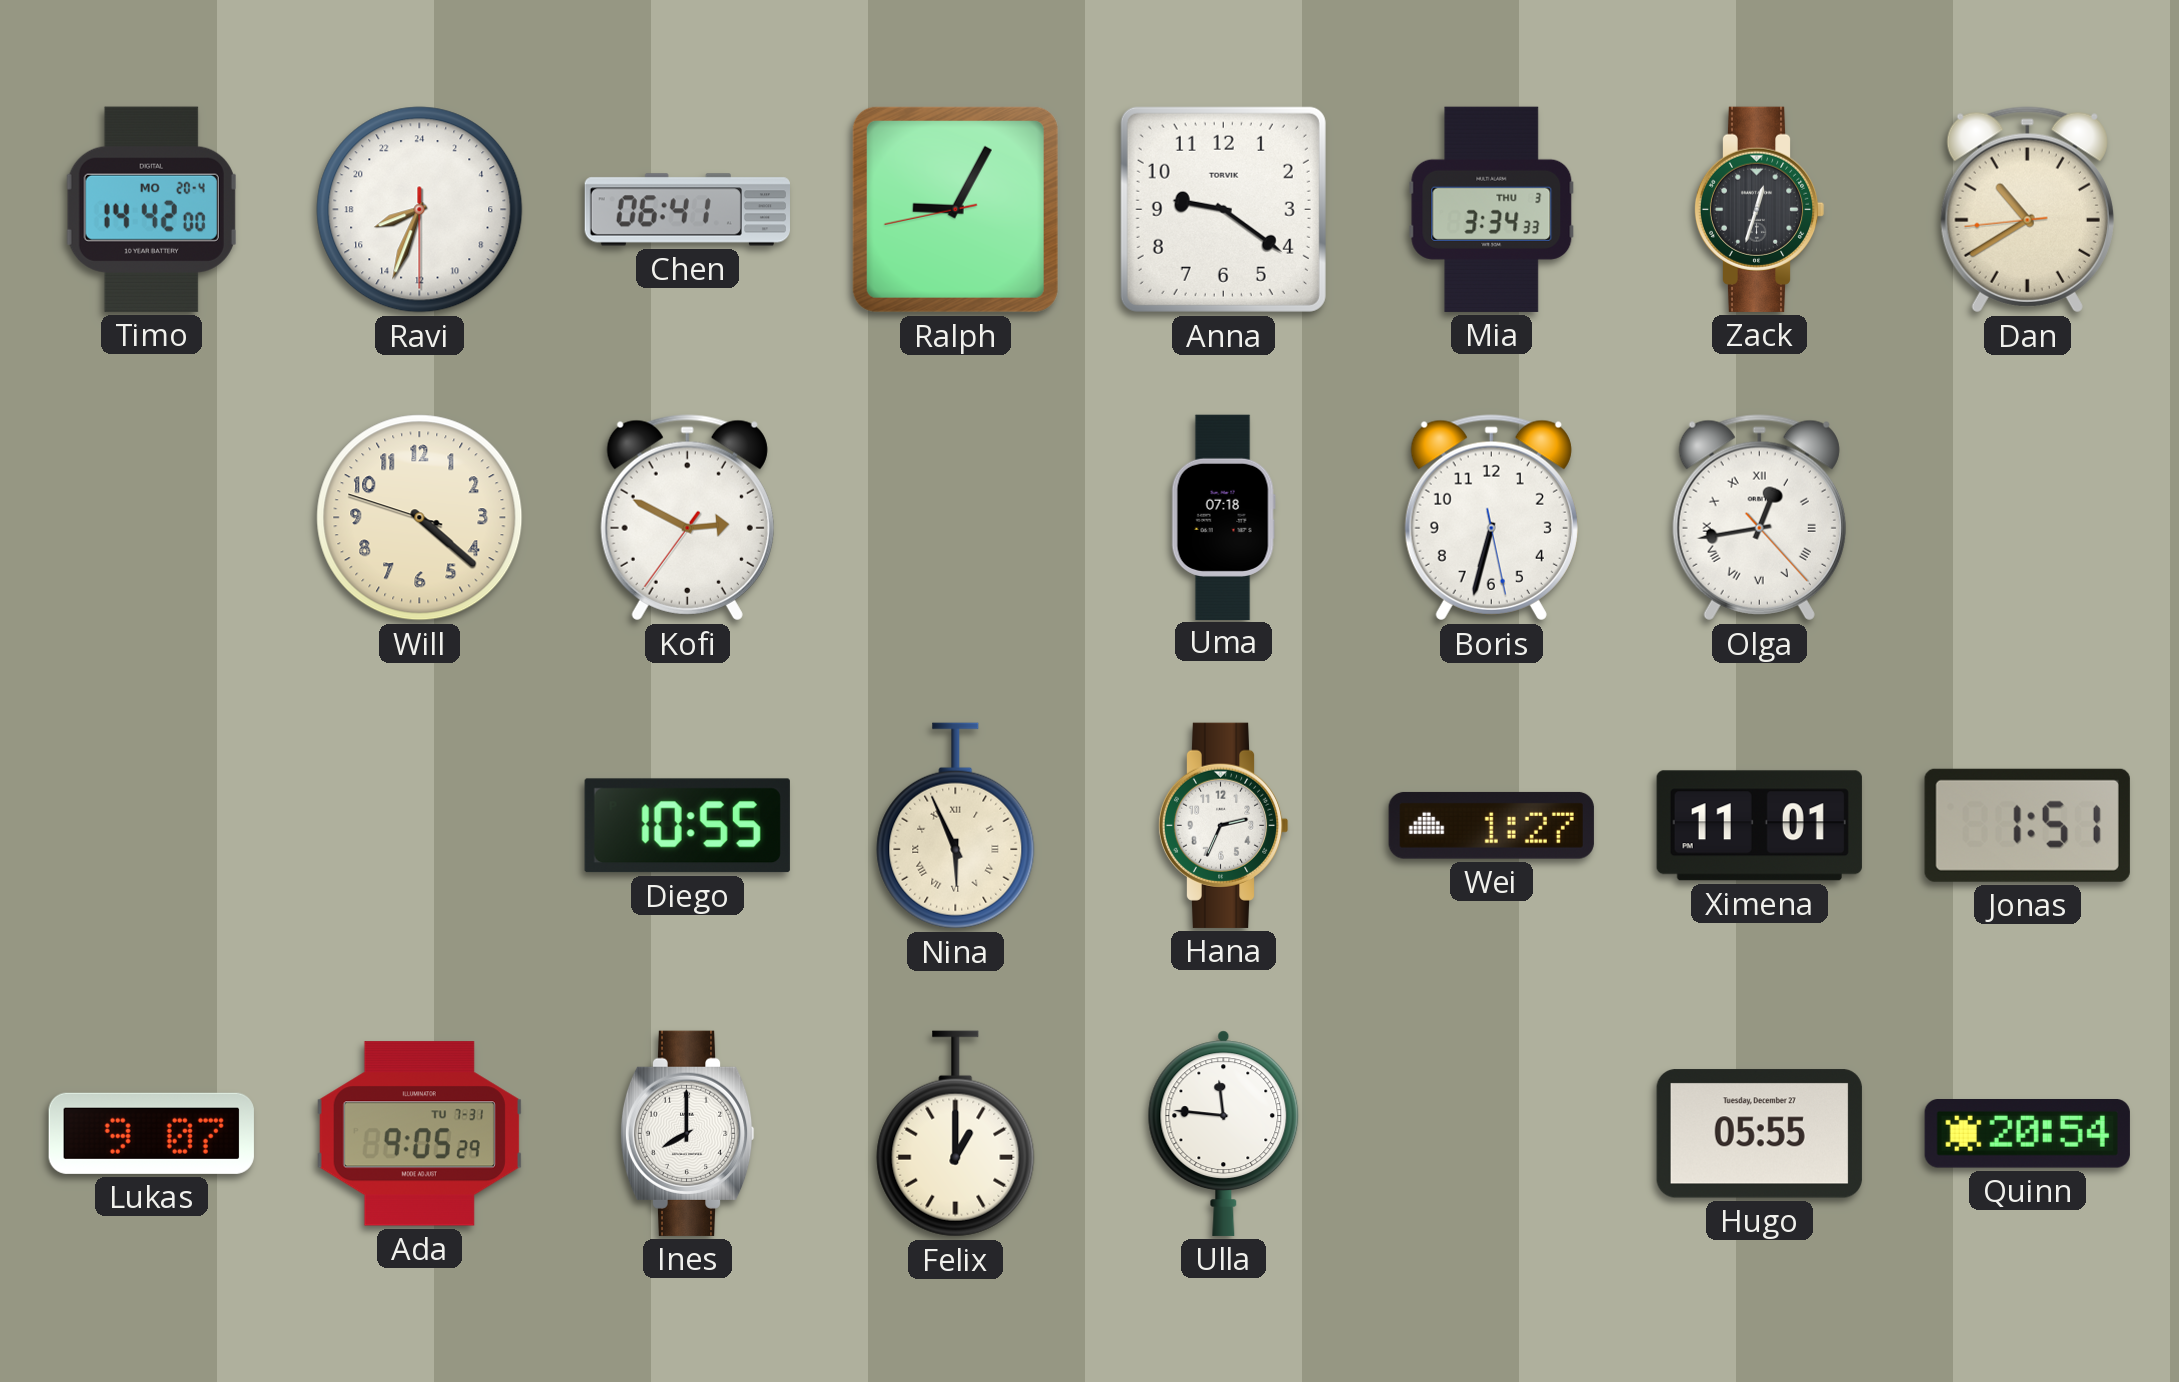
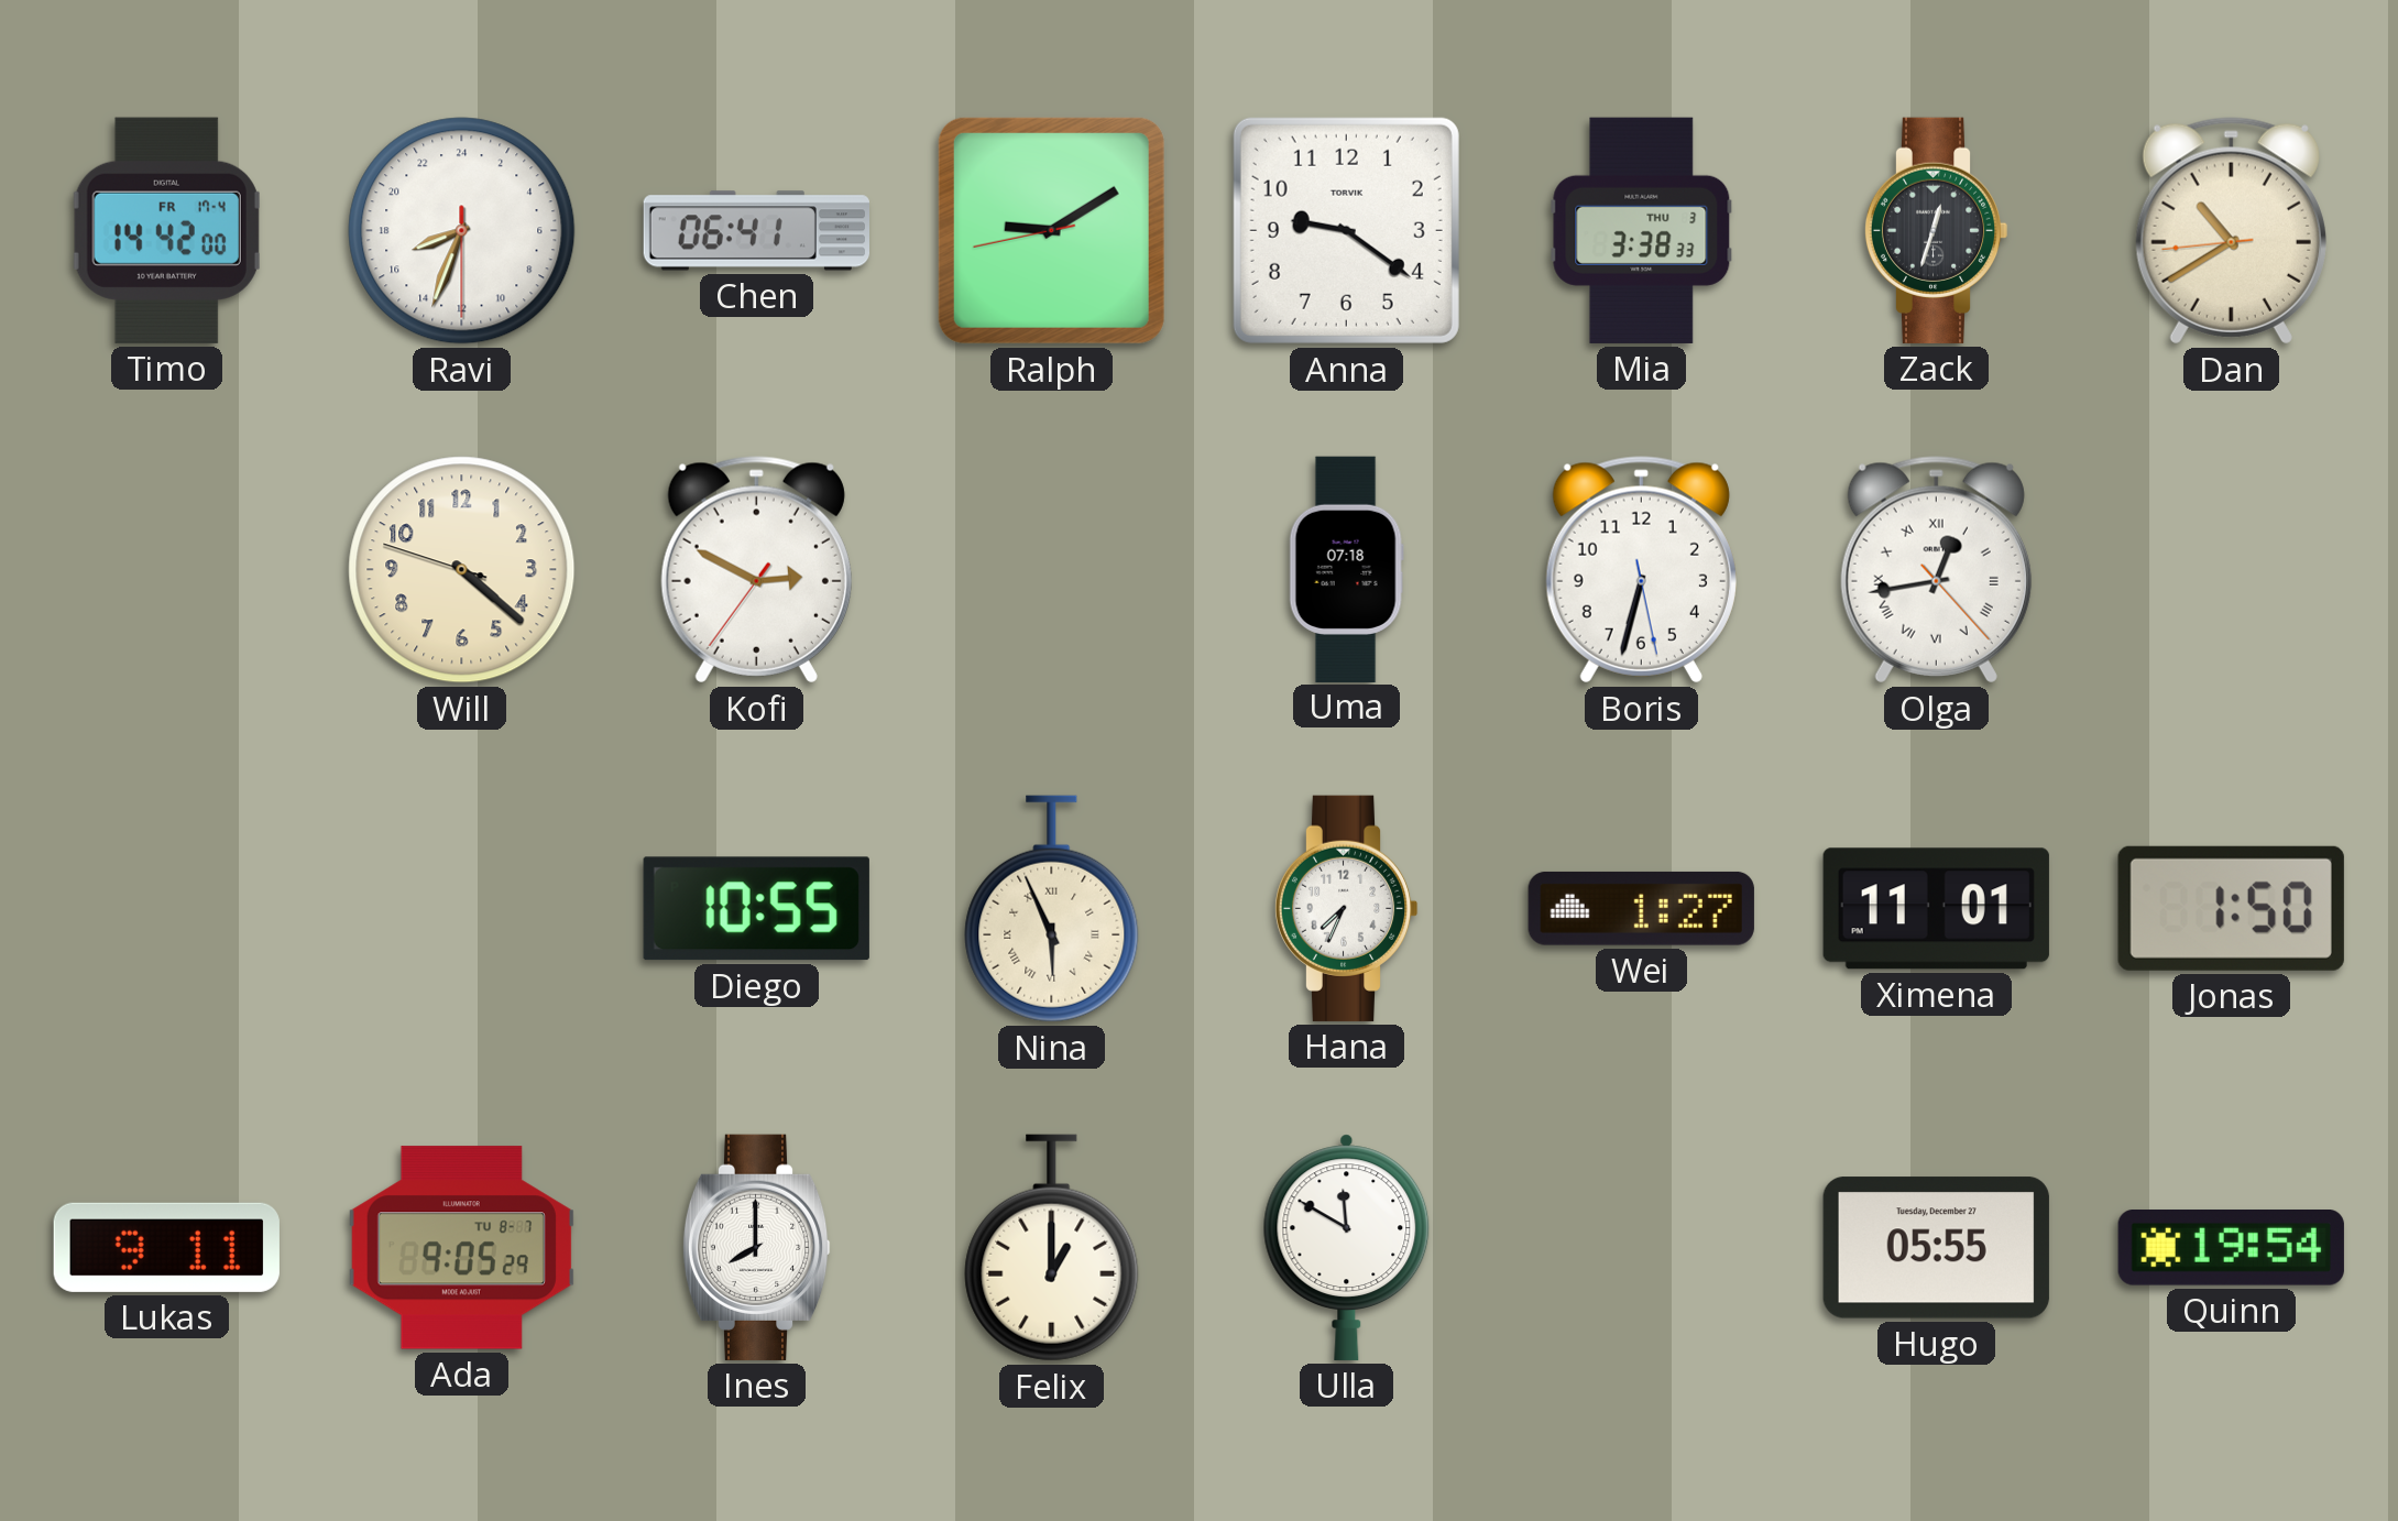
Timo date: MO 20-4 -> FR 17-4 (166, 230)
Ralph: 9:04 -> 9:09 (1051, 230)
Mia: 3:34 -> 3:38 (1642, 230)
Hana: 2:34 -> 7:34 (1346, 908)
Jonas: 1:51 -> 1:50 (2231, 908)
Lukas: 9:07 -> 9:11 (166, 1247)
Ada date: TU 7-31 -> TU 8-7 (461, 1248)
Ulla: 11:46 -> 11:50 (1347, 1247)
Quinn: 20:54 -> 19:54 (2231, 1248)
